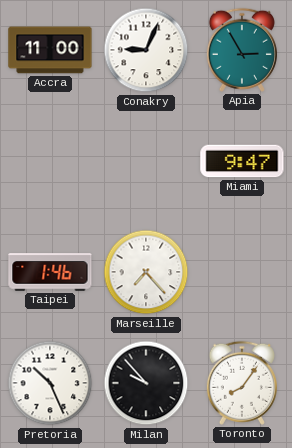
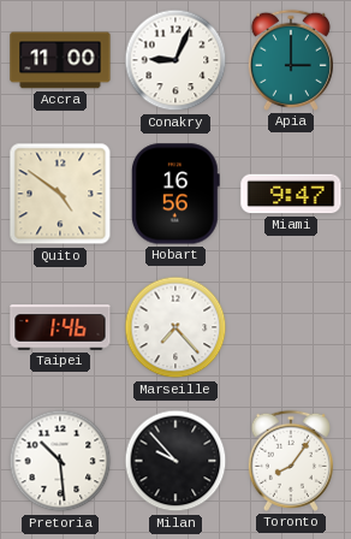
Apia: 2:55 -> 3:00 (291, 60)
Quito: none -> 4:51 (60, 194)
Hobart: none -> 16:56 (175, 194)
Pretoria: 10:26 -> 10:29 (60, 461)
